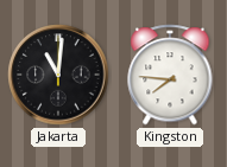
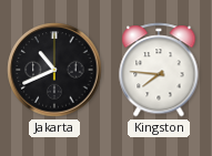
Jakarta: 11:01 -> 10:41 (54, 70)
